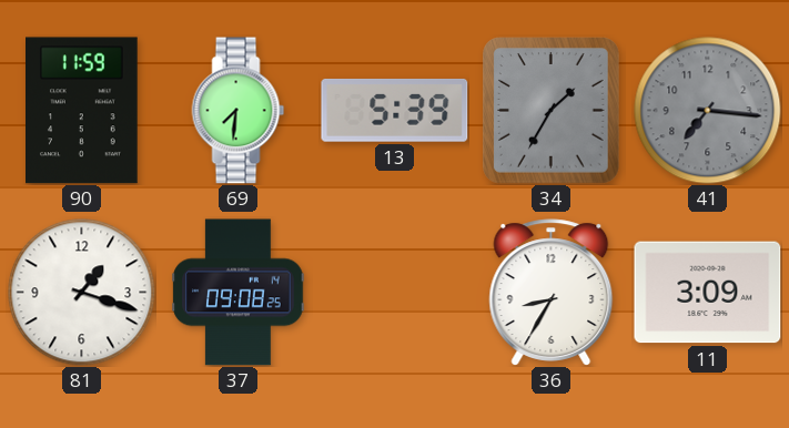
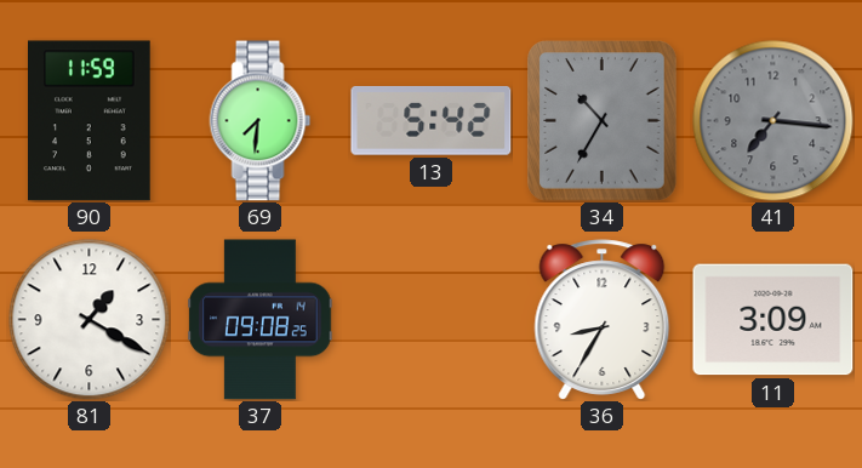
13: 5:39 -> 5:42 (432, 120)
34: 1:35 -> 10:35 (603, 121)
81: 1:18 -> 1:20 (90, 320)
